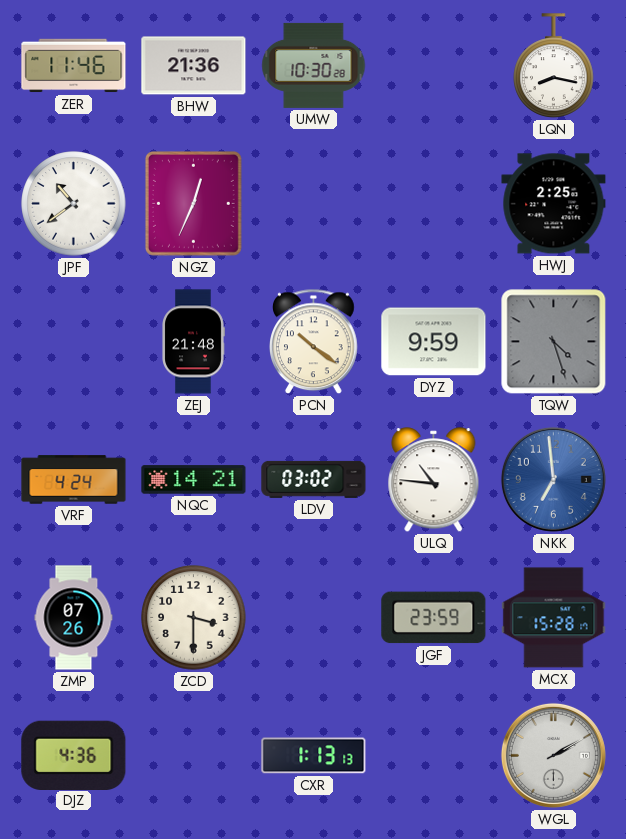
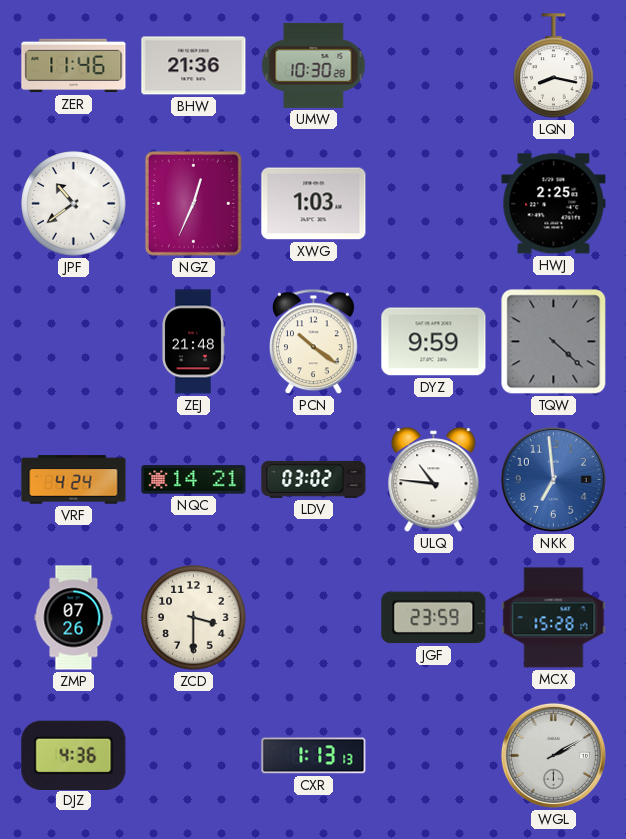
XWG: none -> 1:03 (314, 204)
TQW: 4:27 -> 4:22 (554, 342)
